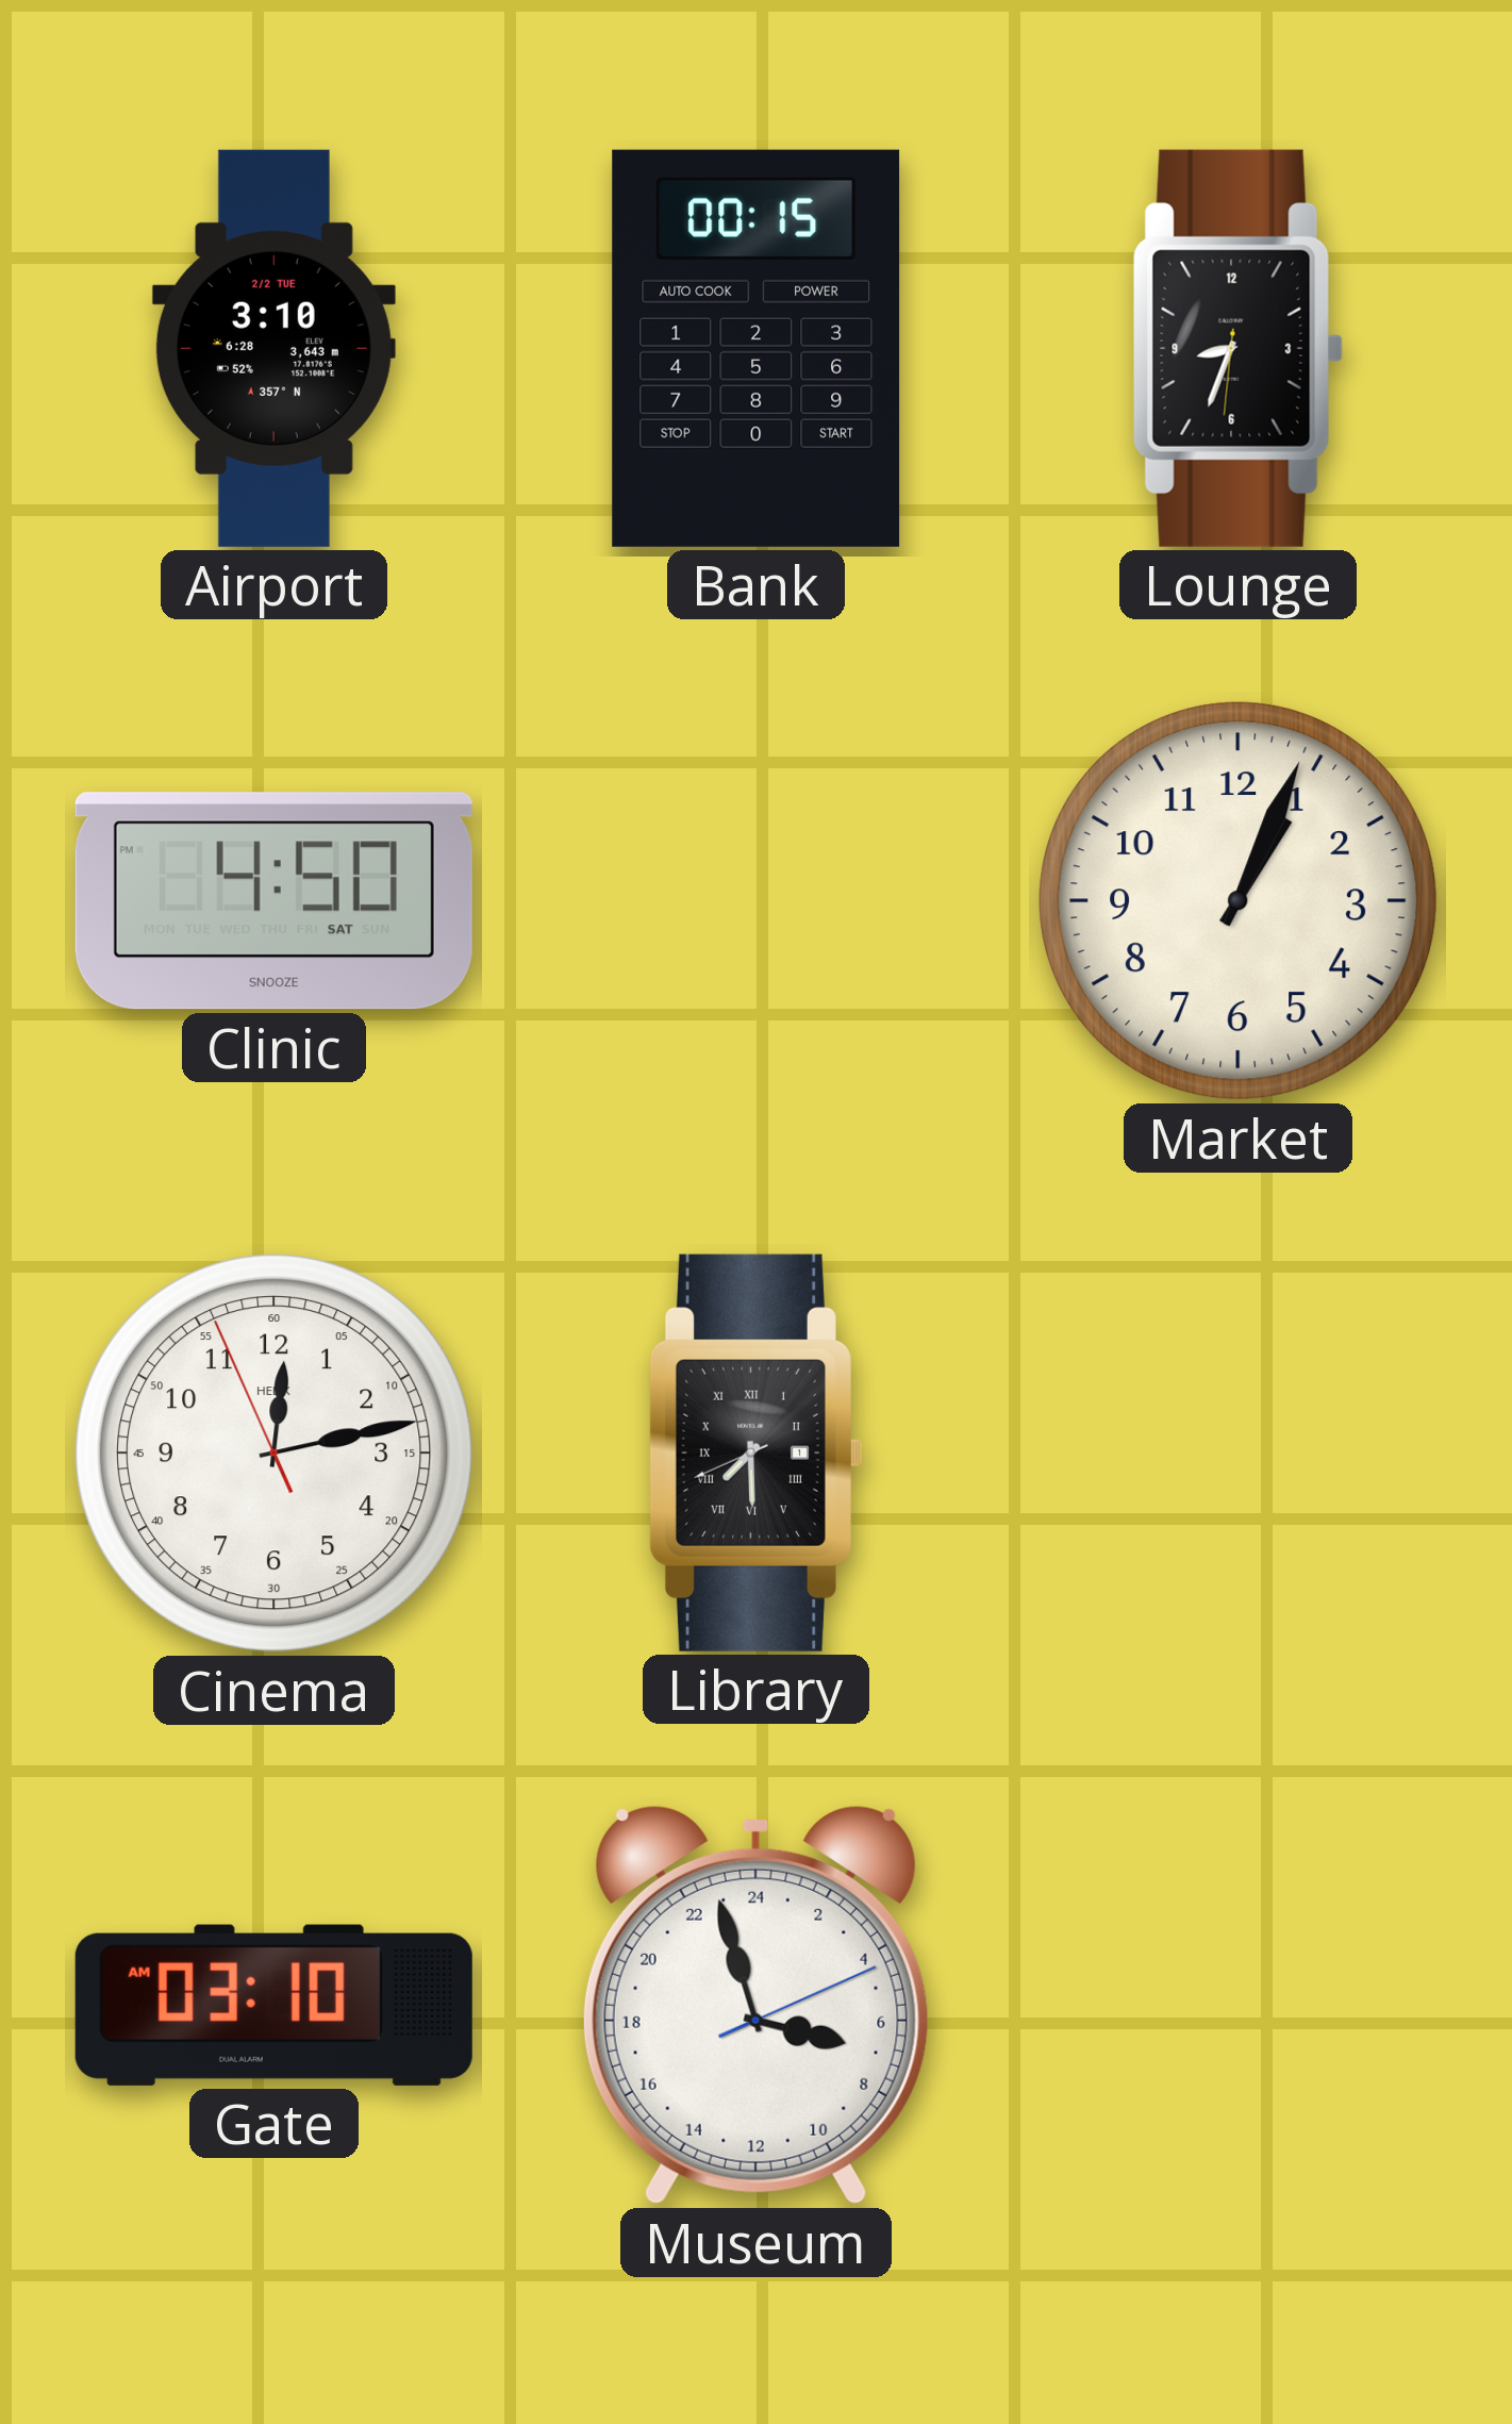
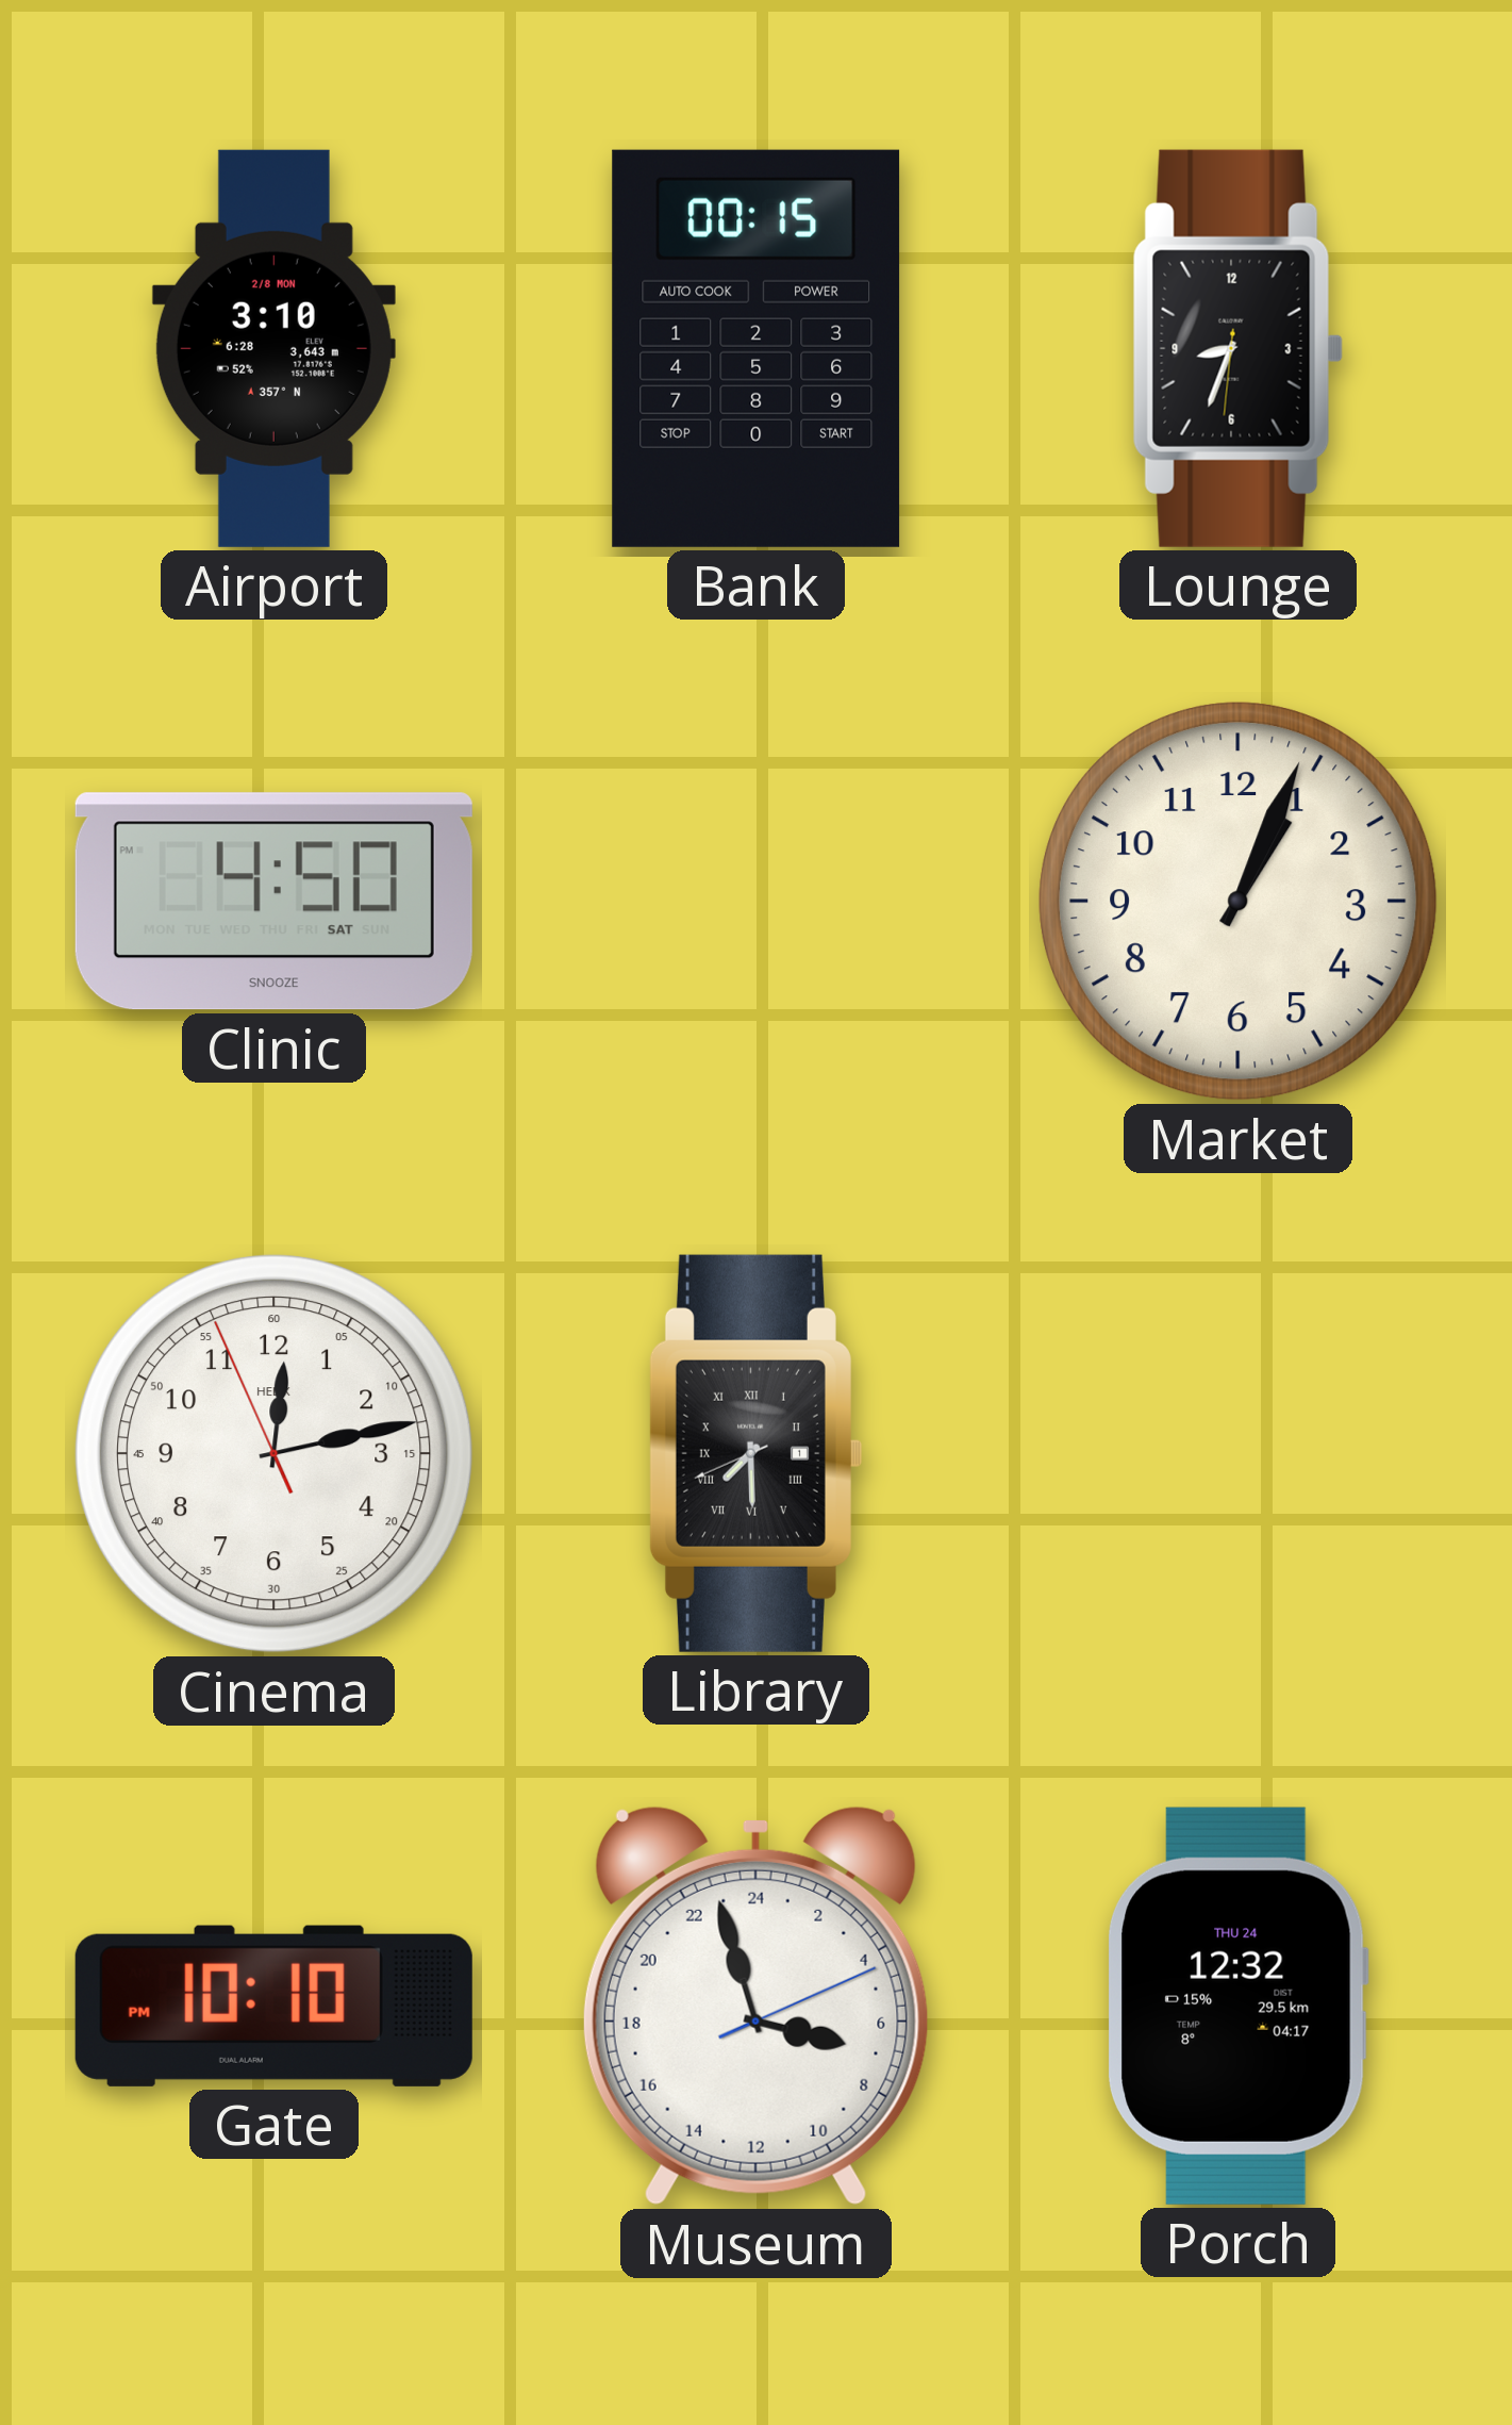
Airport date: 2/2 TUE -> 2/8 MON (273, 348)
Gate: 03:10 -> 10:10 (273, 2006)
Porch: none -> 12:32 (1239, 2006)
